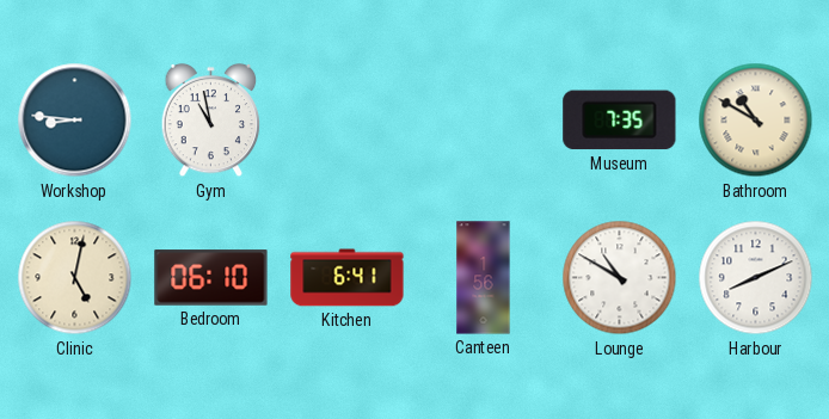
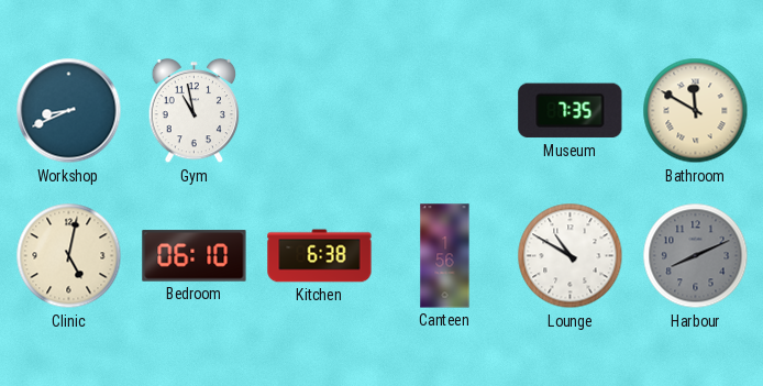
Workshop: 8:46 -> 8:41 (69, 111)
Bathroom: 10:50 -> 11:50 (696, 111)
Kitchen: 6:41 -> 6:38 (320, 256)
Harbour dial: white -> grey (696, 256)
